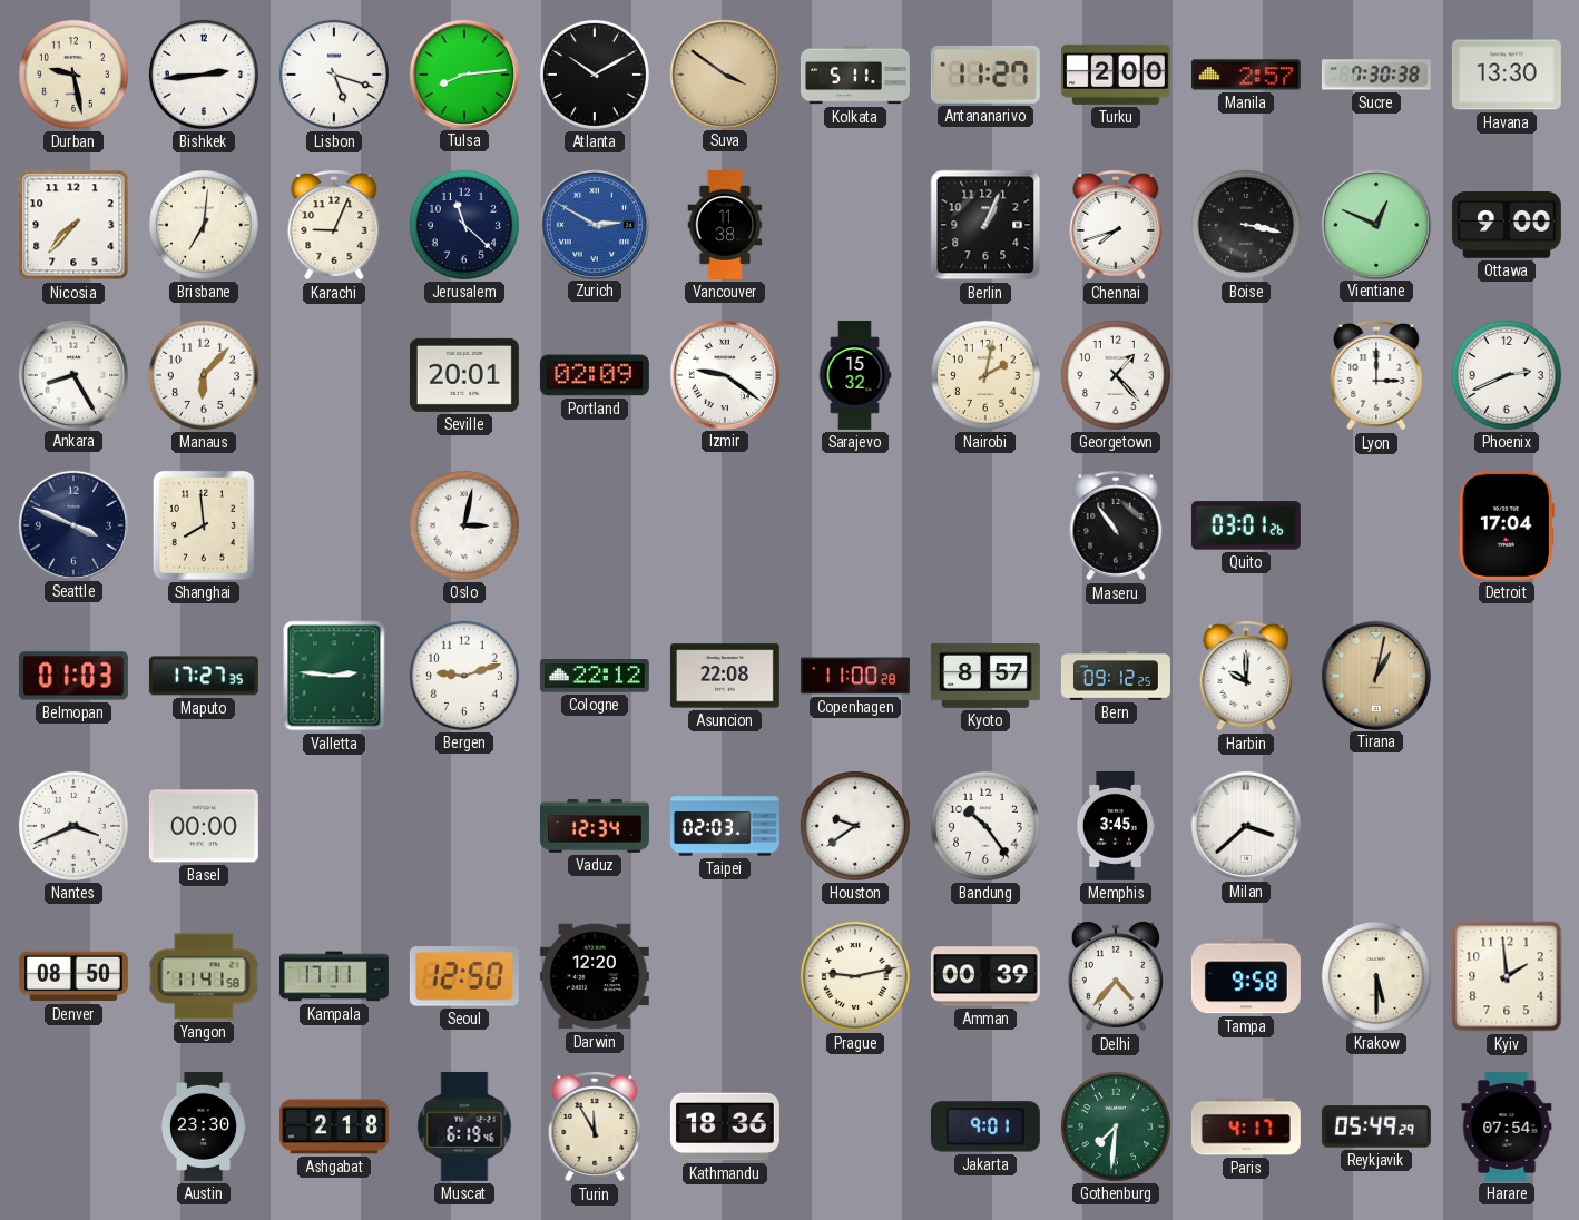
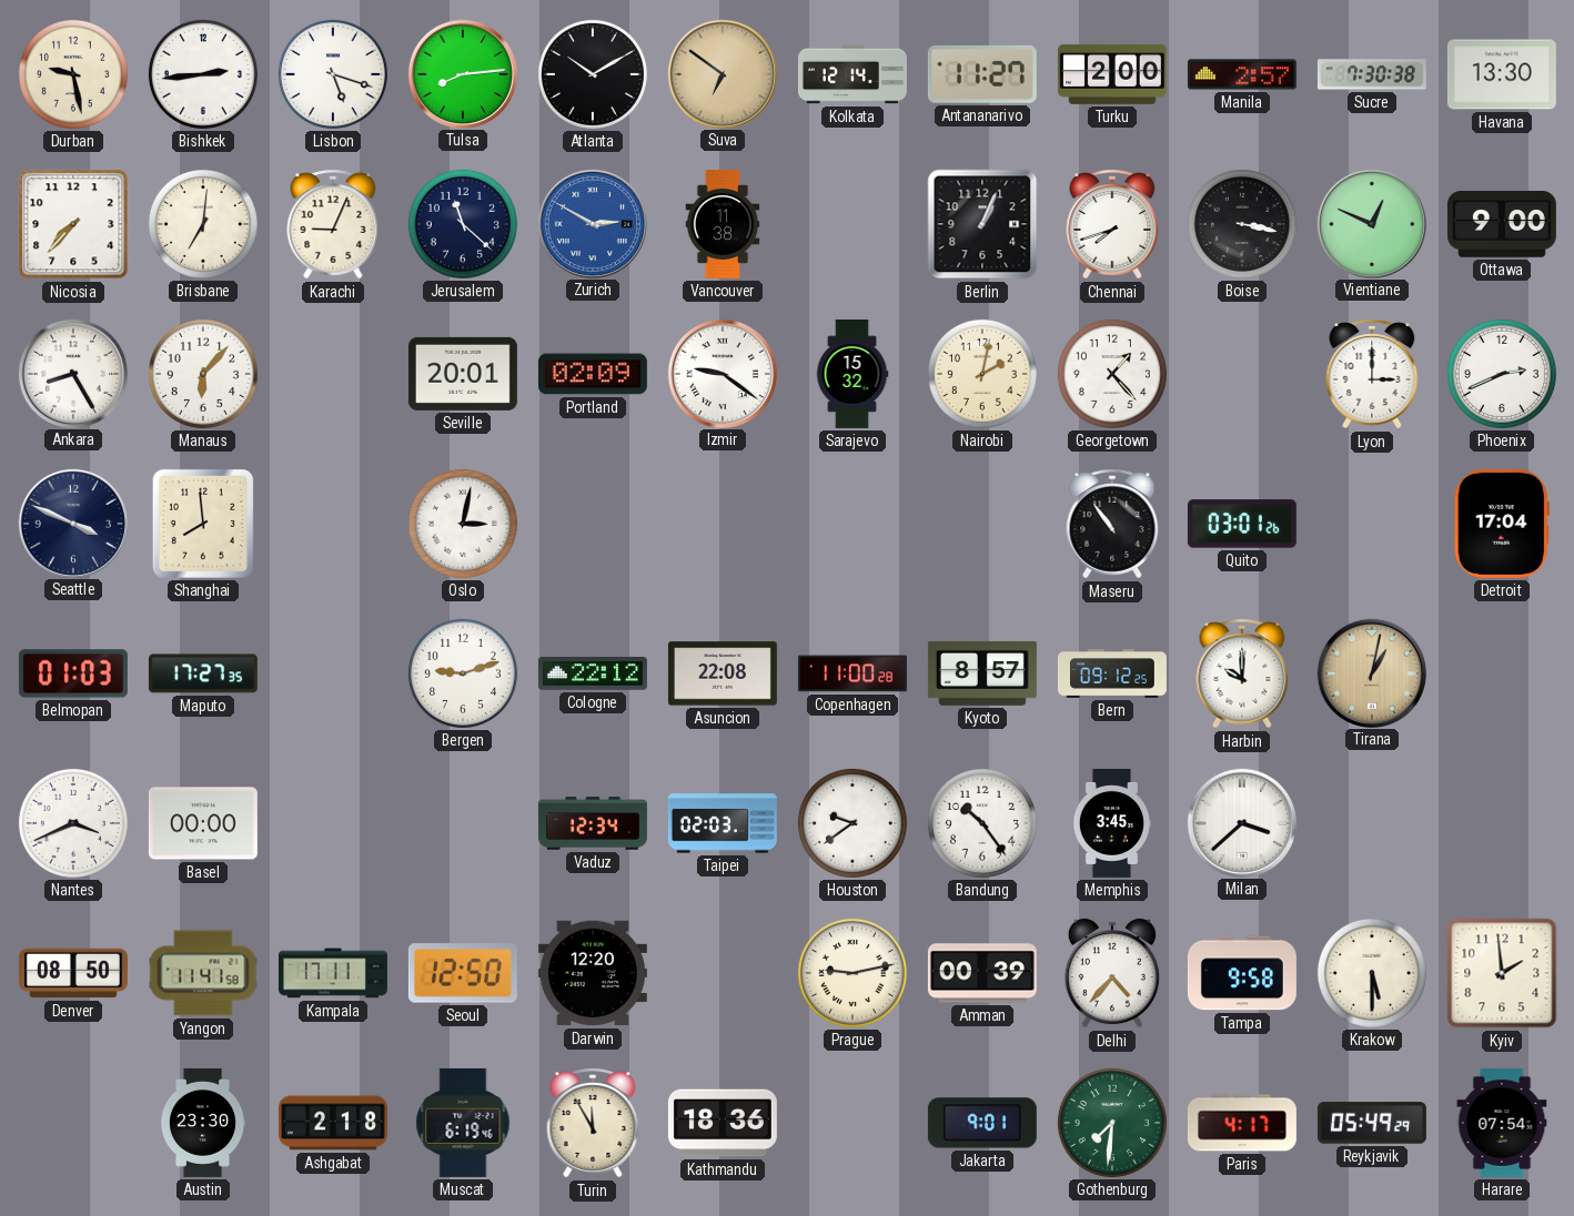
Suva: 3:51 -> 6:51 (722, 73)
Kolkata: 5:11 -> 12:14 (852, 74)
Valletta: 2:46 -> none (334, 676)
